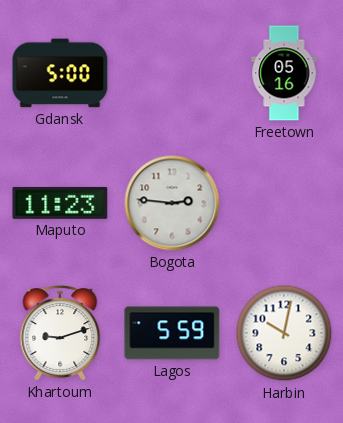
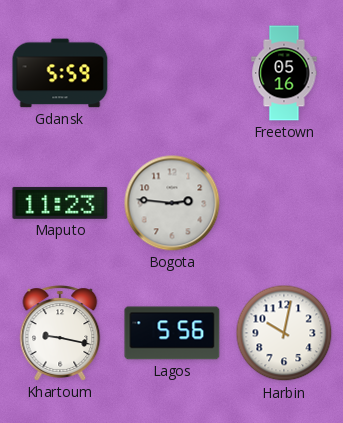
Gdansk: 5:00 -> 5:59 (60, 73)
Khartoum: 9:12 -> 9:17 (60, 333)
Lagos: 5:59 -> 5:56 (172, 333)
